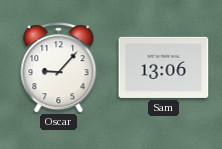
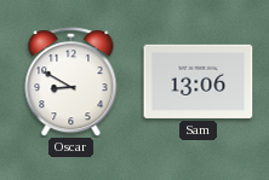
Oscar: 9:07 -> 8:50 (71, 82)
